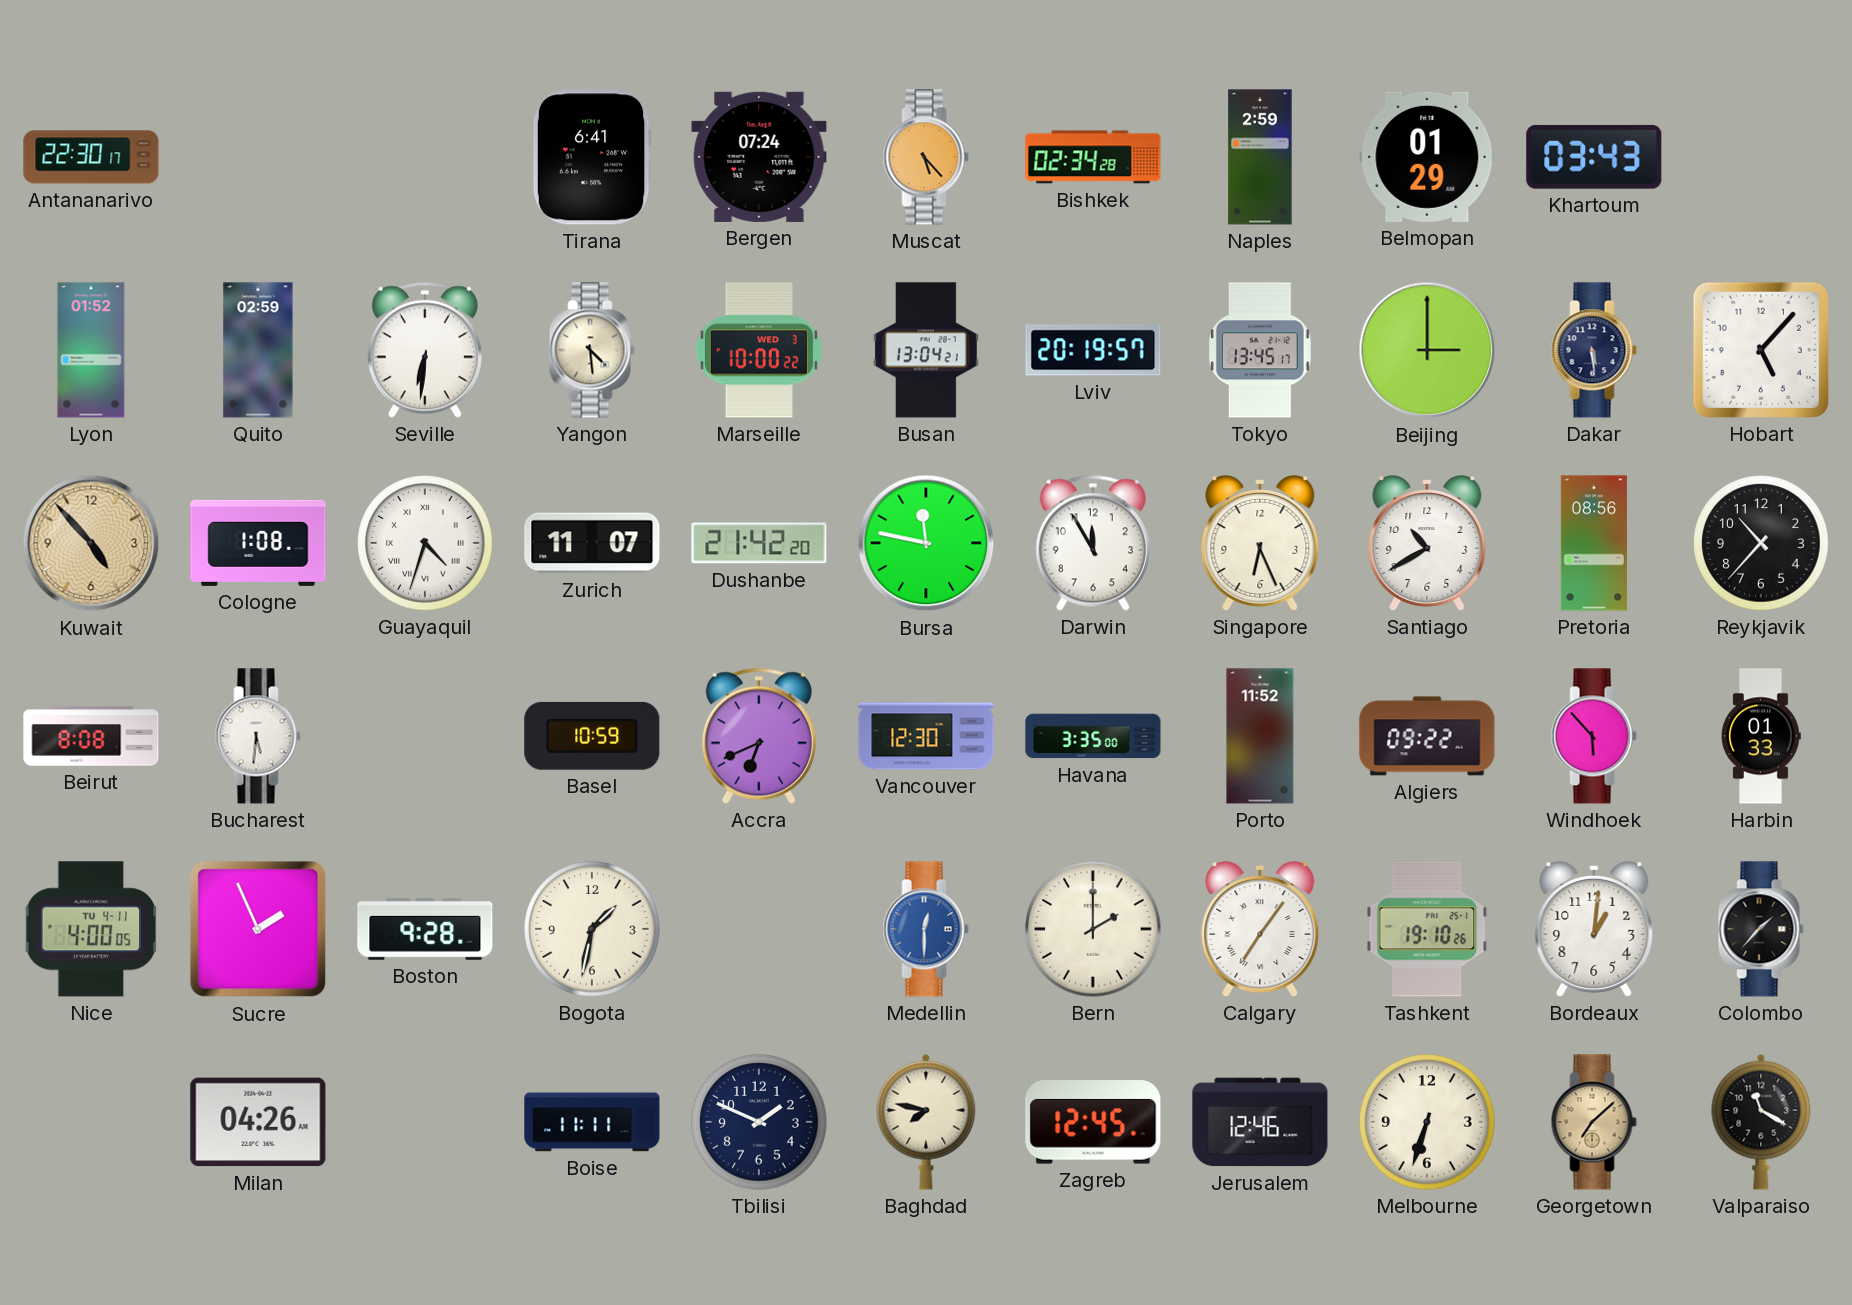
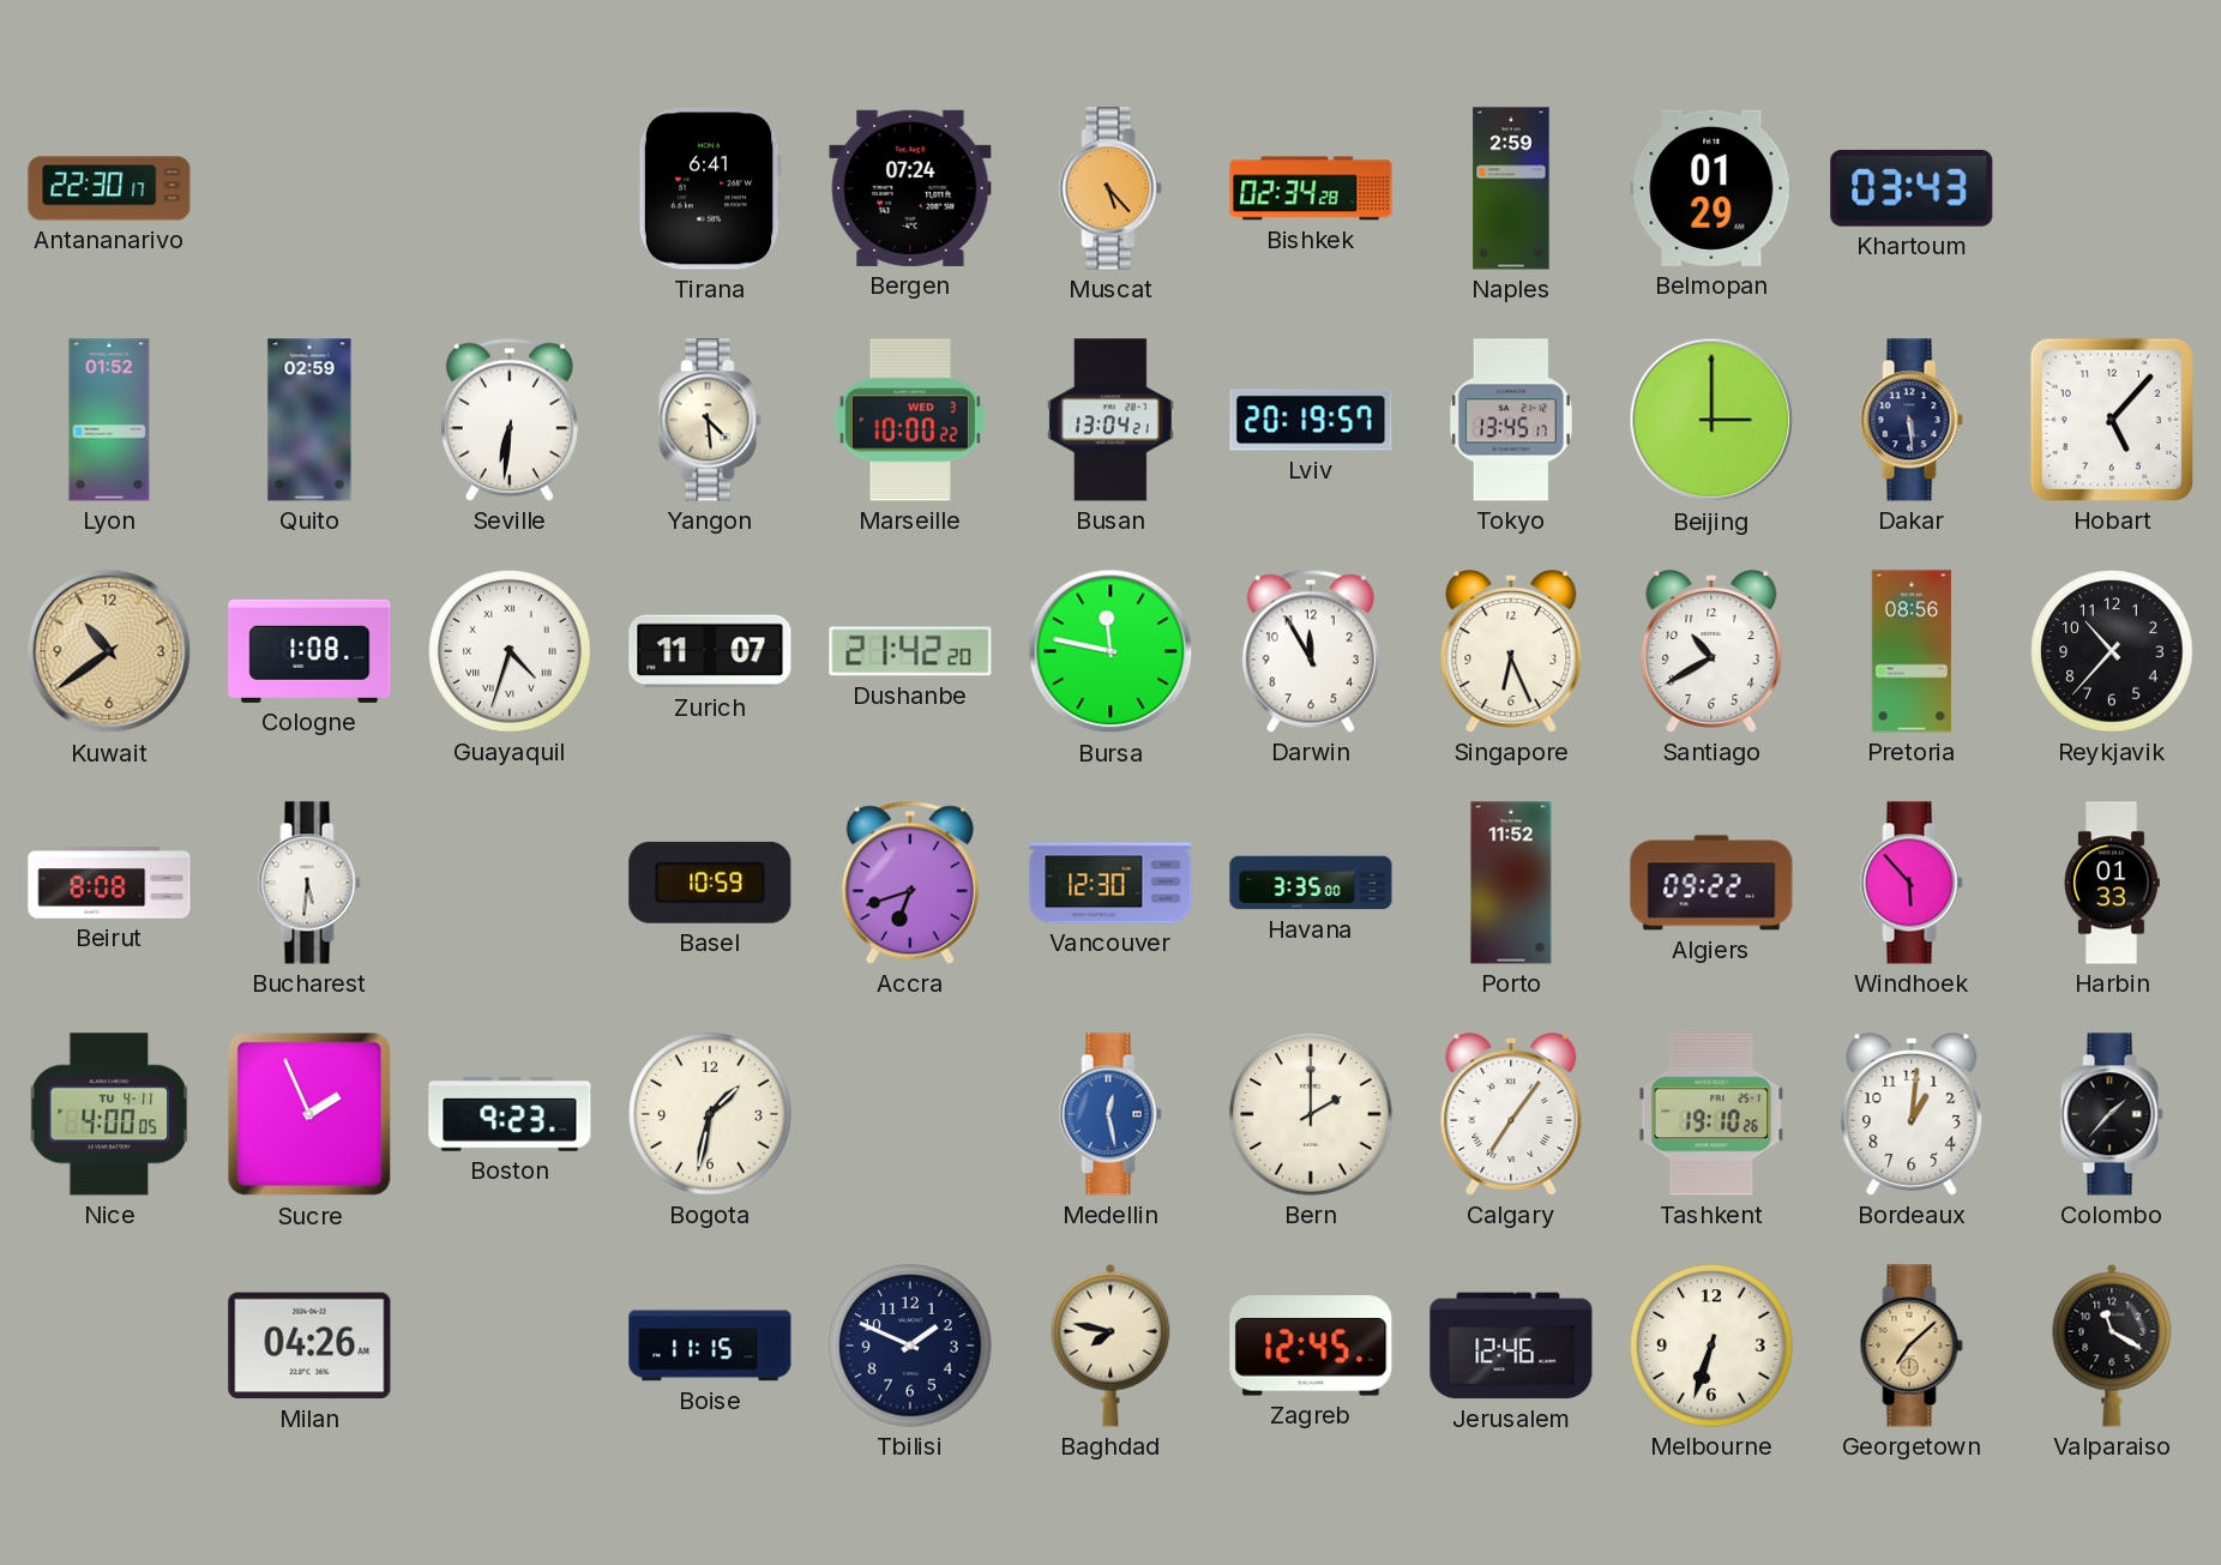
Kuwait: 4:53 -> 10:39 (109, 651)
Accra: 6:41 -> 6:42 (910, 883)
Boston: 9:28 -> 9:23 (510, 1114)
Medellin: 12:30 -> 12:28 (1110, 1114)
Boise: 11:11 -> 11:15 (710, 1346)
